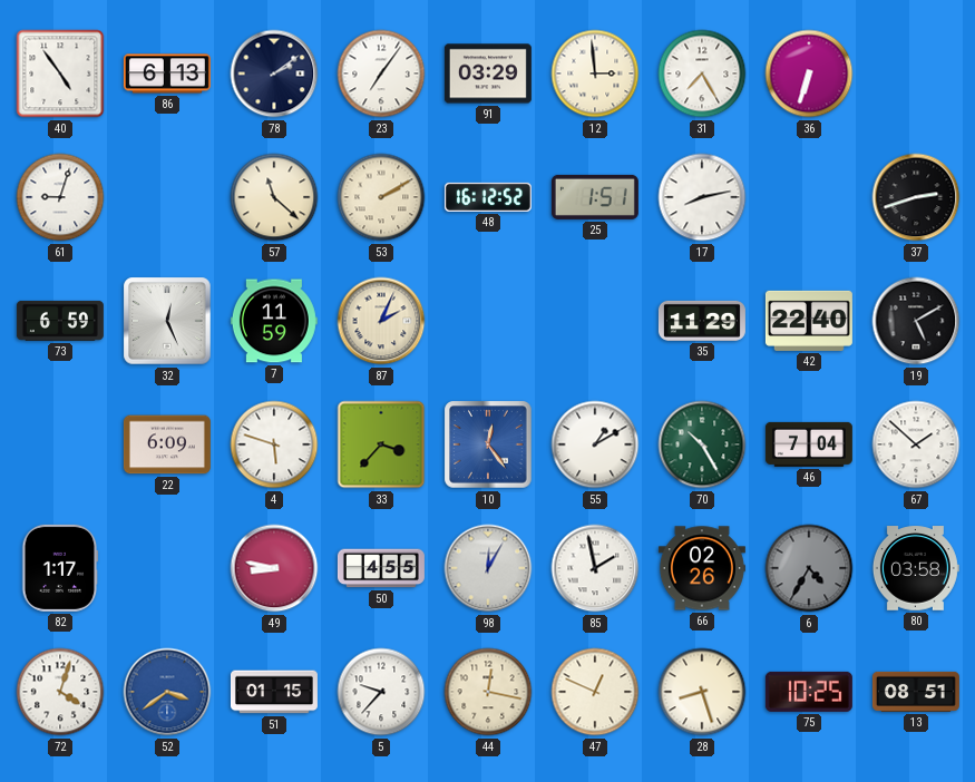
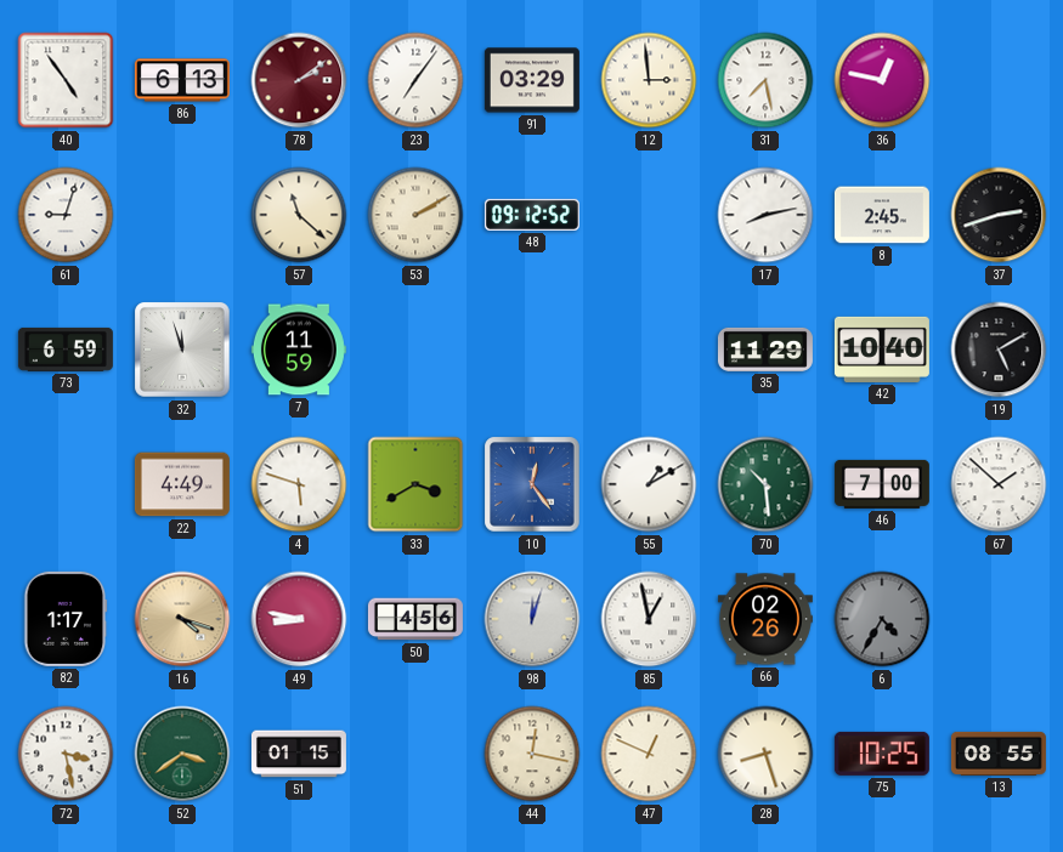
78 dial: navy -> burgundy (299, 80)
31: 7:25 -> 7:28 (765, 80)
36: 6:33 -> 12:47 (882, 80)
48: 16:12 -> 09:12 (532, 215)
25: 1:51 -> none (595, 197)
8: none -> 2:45 (882, 215)
32: 12:26 -> 11:57 (182, 350)
87: 2:04 -> none (381, 321)
42: 22:40 -> 10:40 (882, 350)
22: 6:09 -> 4:49 (182, 484)
33: 3:37 -> 3:40 (415, 484)
70: 10:25 -> 10:29 (765, 484)
46: 7:04 -> 7:00 (882, 484)
16: none -> 4:18 (182, 619)
50: 4:55 -> 4:56 (415, 619)
98: 12:05 -> 12:03 (532, 619)
85: 1:58 -> 12:58 (649, 619)
80: 03:58 -> none (916, 568)
72: 4:03 -> 3:28 (66, 754)
52 dial: blue -> green (182, 754)
5: 9:37 -> none (381, 692)
13: 08:51 -> 08:55 (999, 754)
